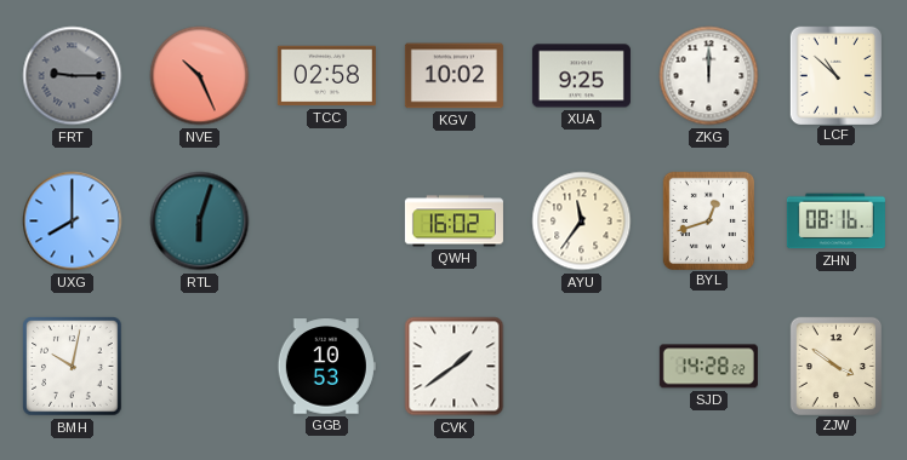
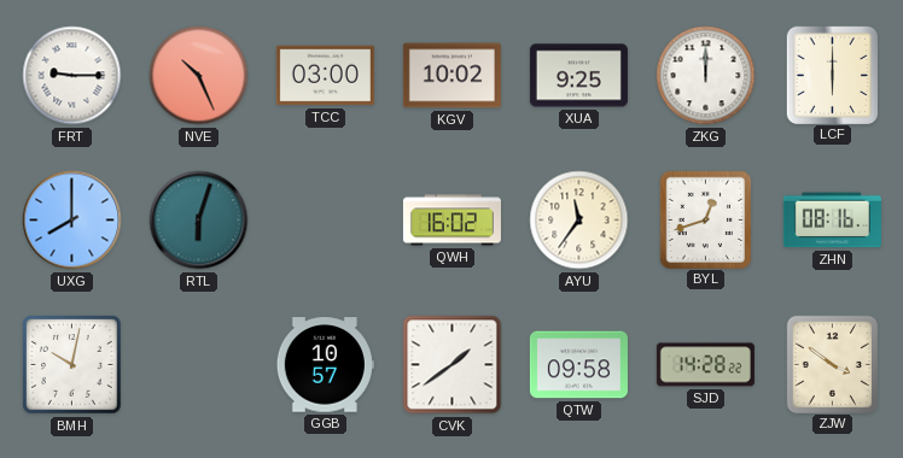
FRT dial: grey -> white (72, 76)
TCC: 02:58 -> 03:00 (325, 76)
LCF: 10:52 -> 6:00 (832, 75)
GGB: 10:53 -> 10:57 (325, 365)
QTW: none -> 09:58 (578, 365)
